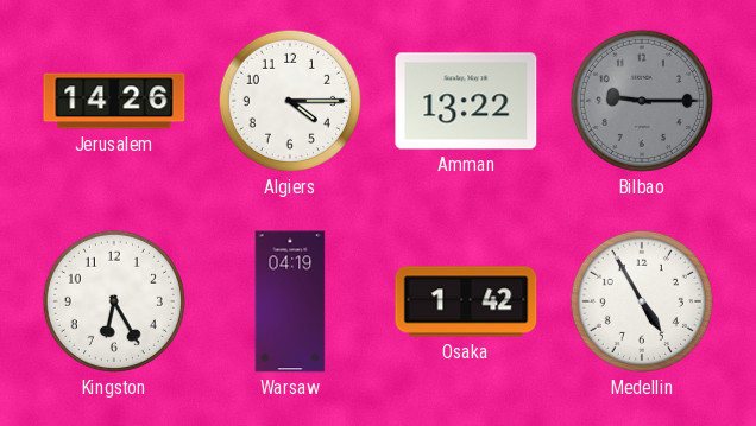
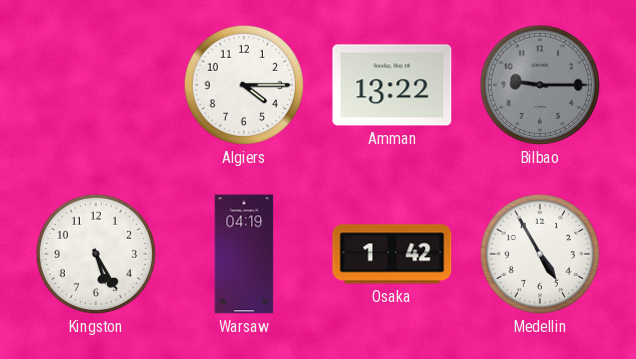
Jerusalem: 14:26 -> none (114, 101)
Kingston: 6:25 -> 5:25 (96, 254)
